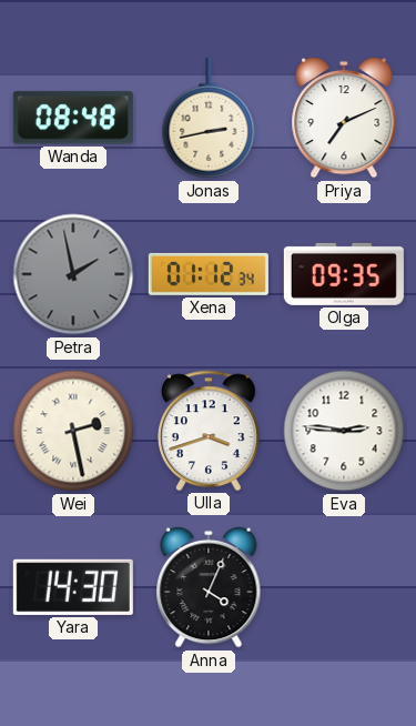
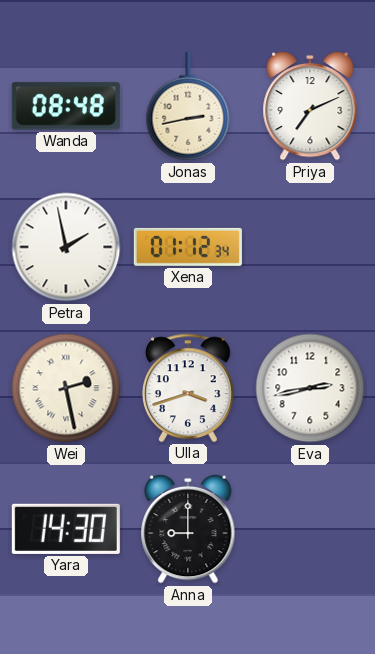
Petra dial: grey -> white (66, 247)
Olga: 09:35 -> none (344, 274)
Eva: 2:46 -> 2:43 (310, 388)
Anna: 4:04 -> 9:00 (188, 529)
